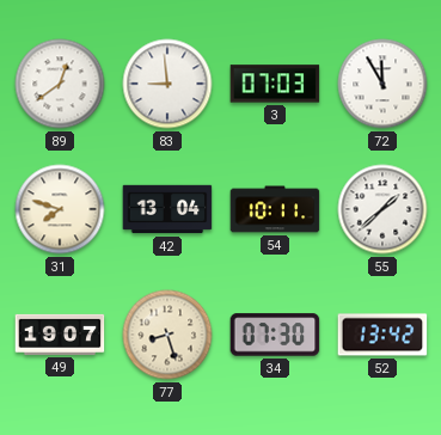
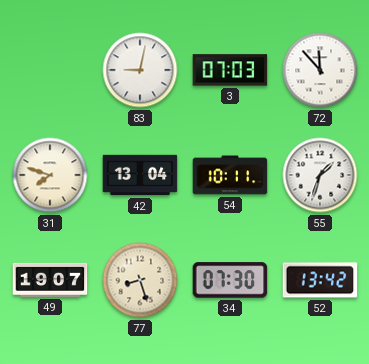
89: 12:39 -> none (60, 84)
83: 8:59 -> 9:02 (140, 70)
72: 11:55 -> 11:53 (320, 70)
55: 1:38 -> 1:33 (320, 175)
